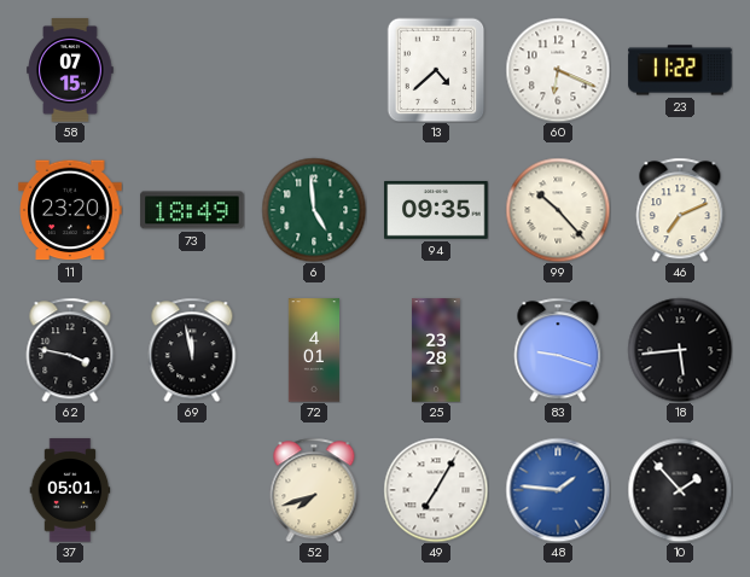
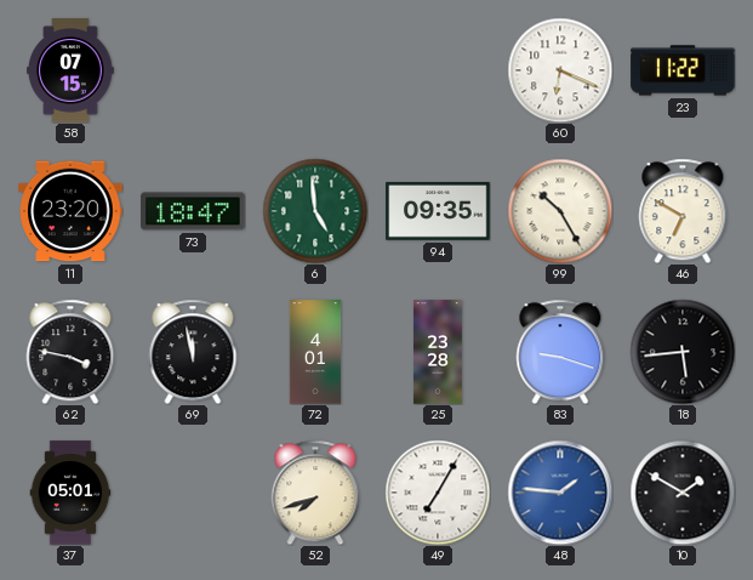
13: 4:38 -> none (436, 70)
73: 18:49 -> 18:47 (193, 211)
99: 10:23 -> 10:25 (560, 211)
46: 7:11 -> 6:50 (683, 211)
10: 1:53 -> 1:50 (683, 493)
